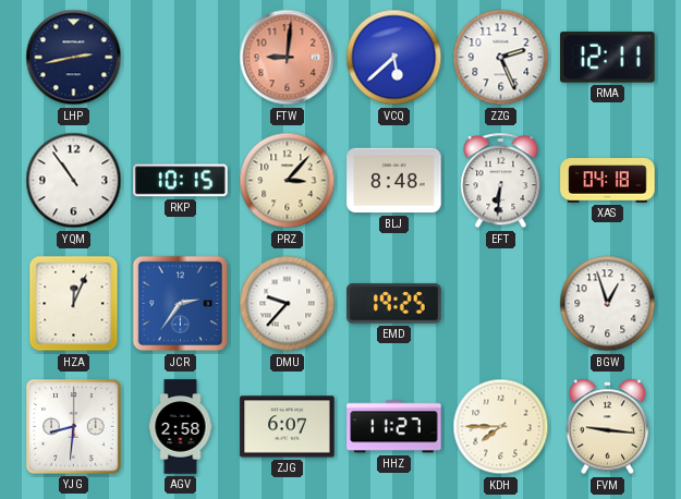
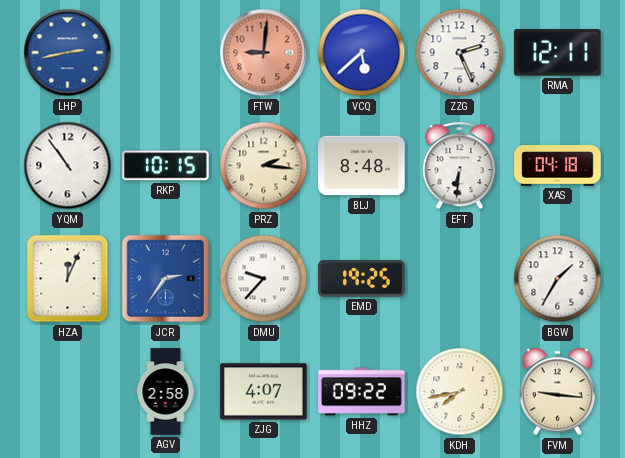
LHP dial: navy -> blue (68, 53)
PRZ: 3:07 -> 2:16 (264, 166)
BGW: 12:57 -> 1:35 (558, 279)
YJG: 8:31 -> none (74, 427)
ZJG: 6:07 -> 4:07 (264, 392)
HHZ: 11:27 -> 09:22 (362, 392)
KDH: 7:45 -> 7:43 (460, 392)
